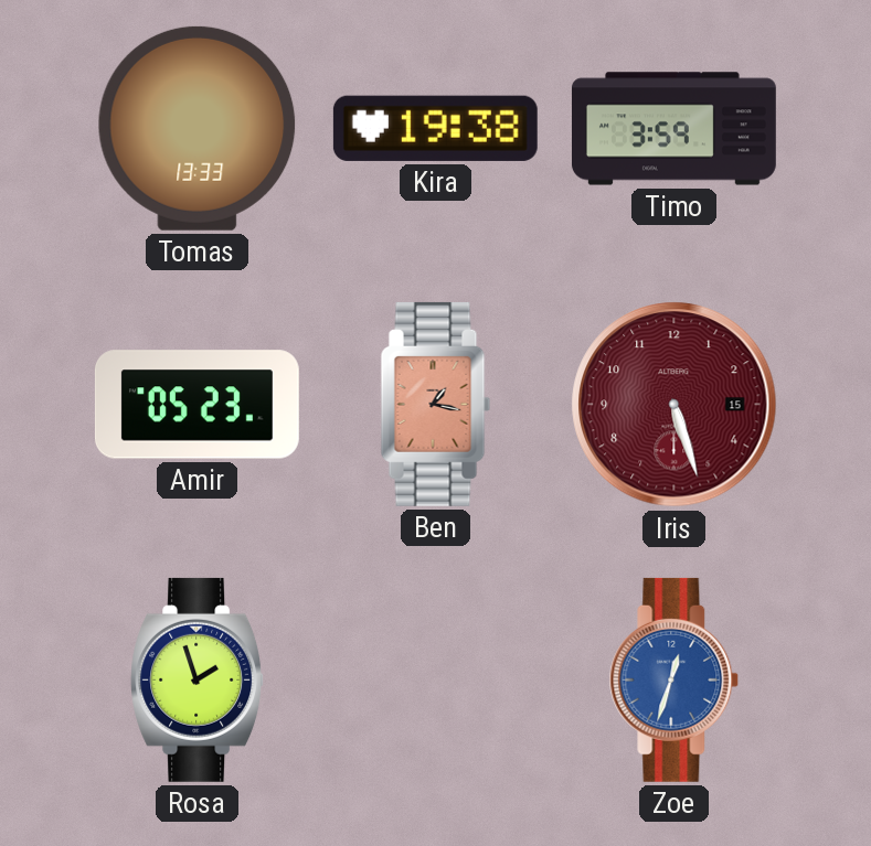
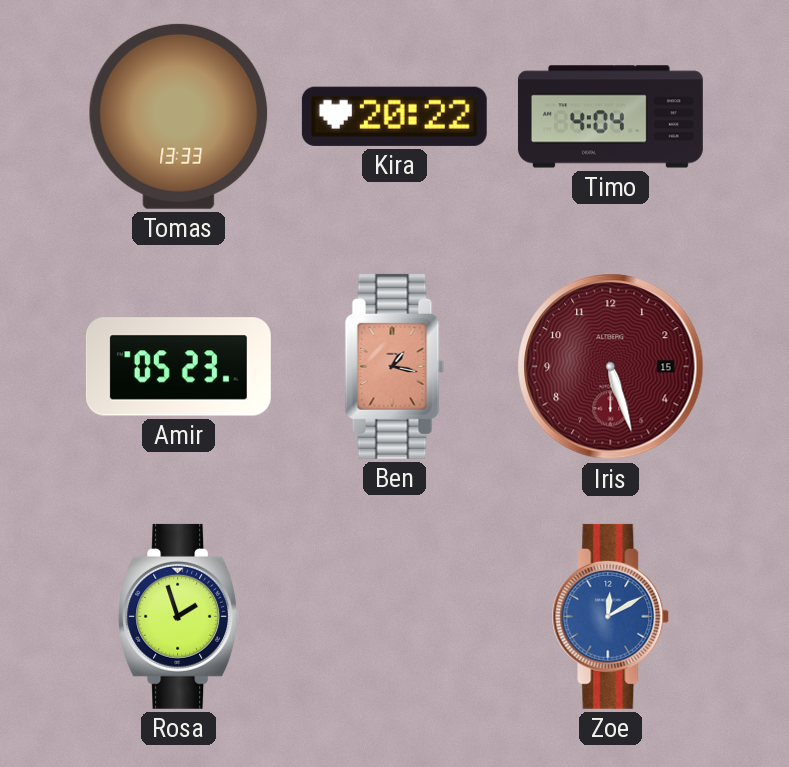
Kira: 19:38 -> 20:22 (394, 116)
Timo: 3:59 -> 4:04 (610, 117)
Zoe: 12:33 -> 12:10 (611, 616)
